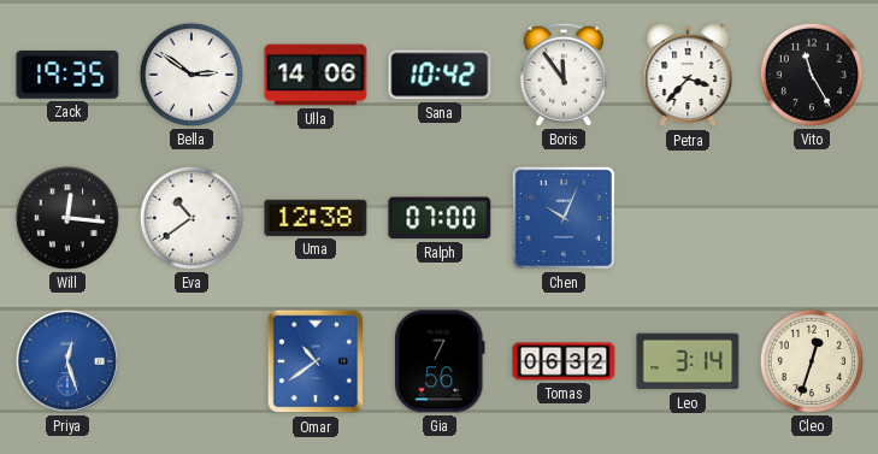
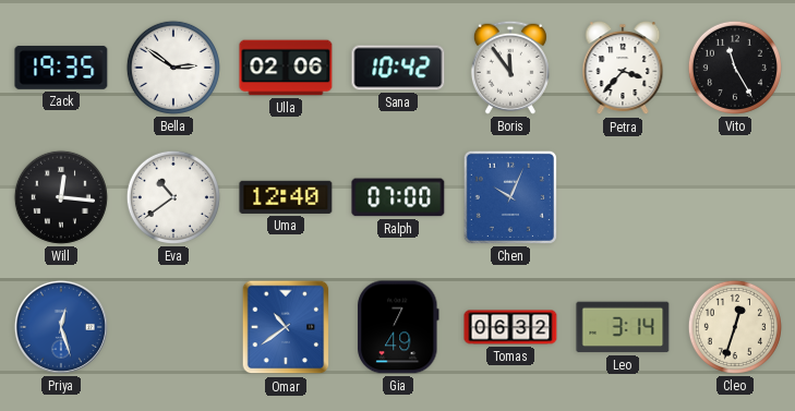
Ulla: 14:06 -> 02:06 (286, 68)
Uma: 12:38 -> 12:40 (286, 197)
Gia: 7:56 -> 7:49 (399, 327)
